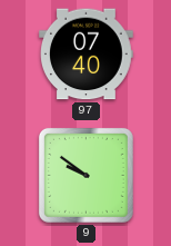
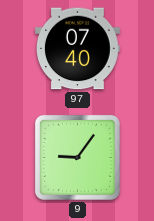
9: 9:51 -> 9:06 (77, 157)
